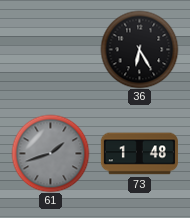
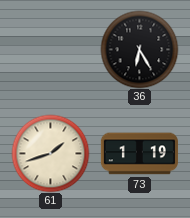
61 dial: grey -> cream (50, 153)
73: 1:48 -> 1:19 (139, 154)
